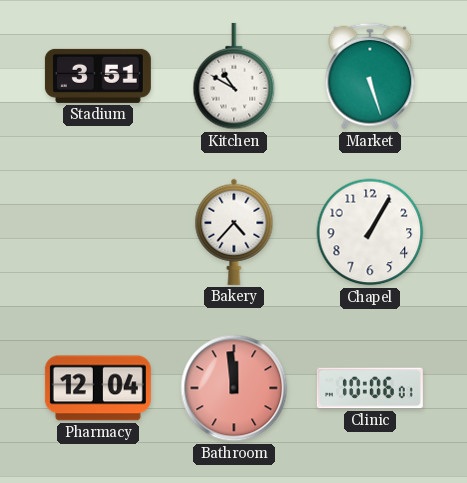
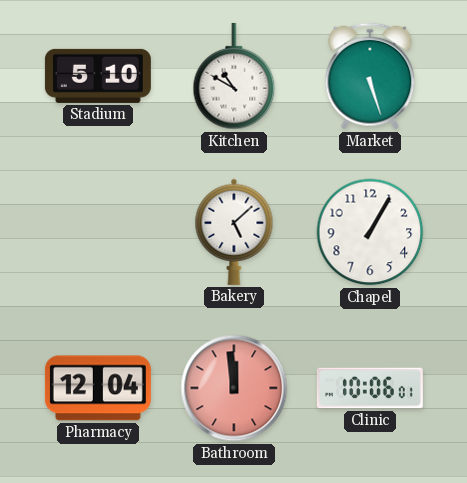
Stadium: 3:51 -> 5:10 (98, 76)
Bakery: 4:37 -> 5:08 (234, 232)
